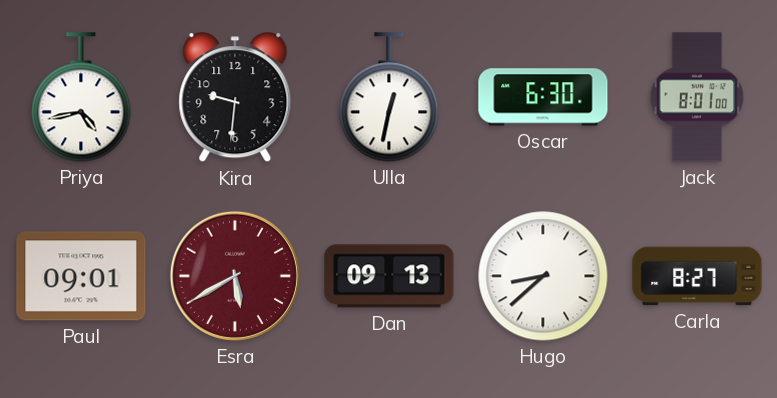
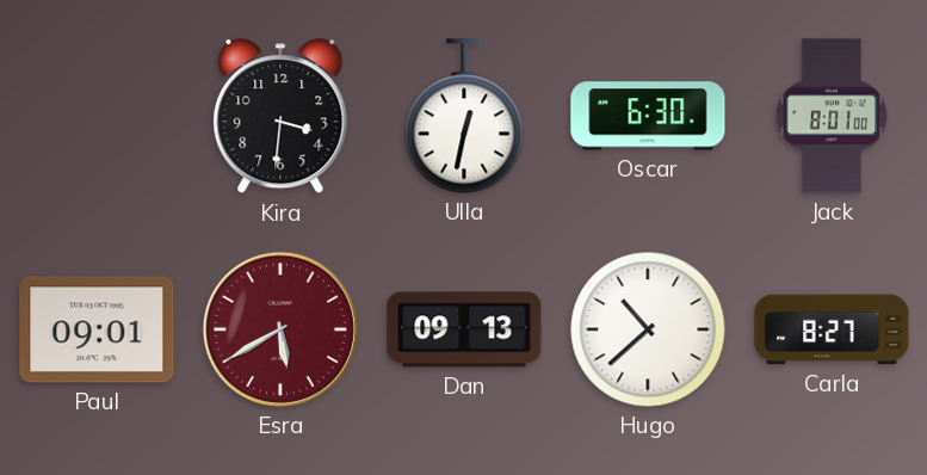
Priya: 4:43 -> none (81, 97)
Kira: 9:31 -> 3:31 (280, 117)
Hugo: 8:38 -> 10:38 (648, 329)
